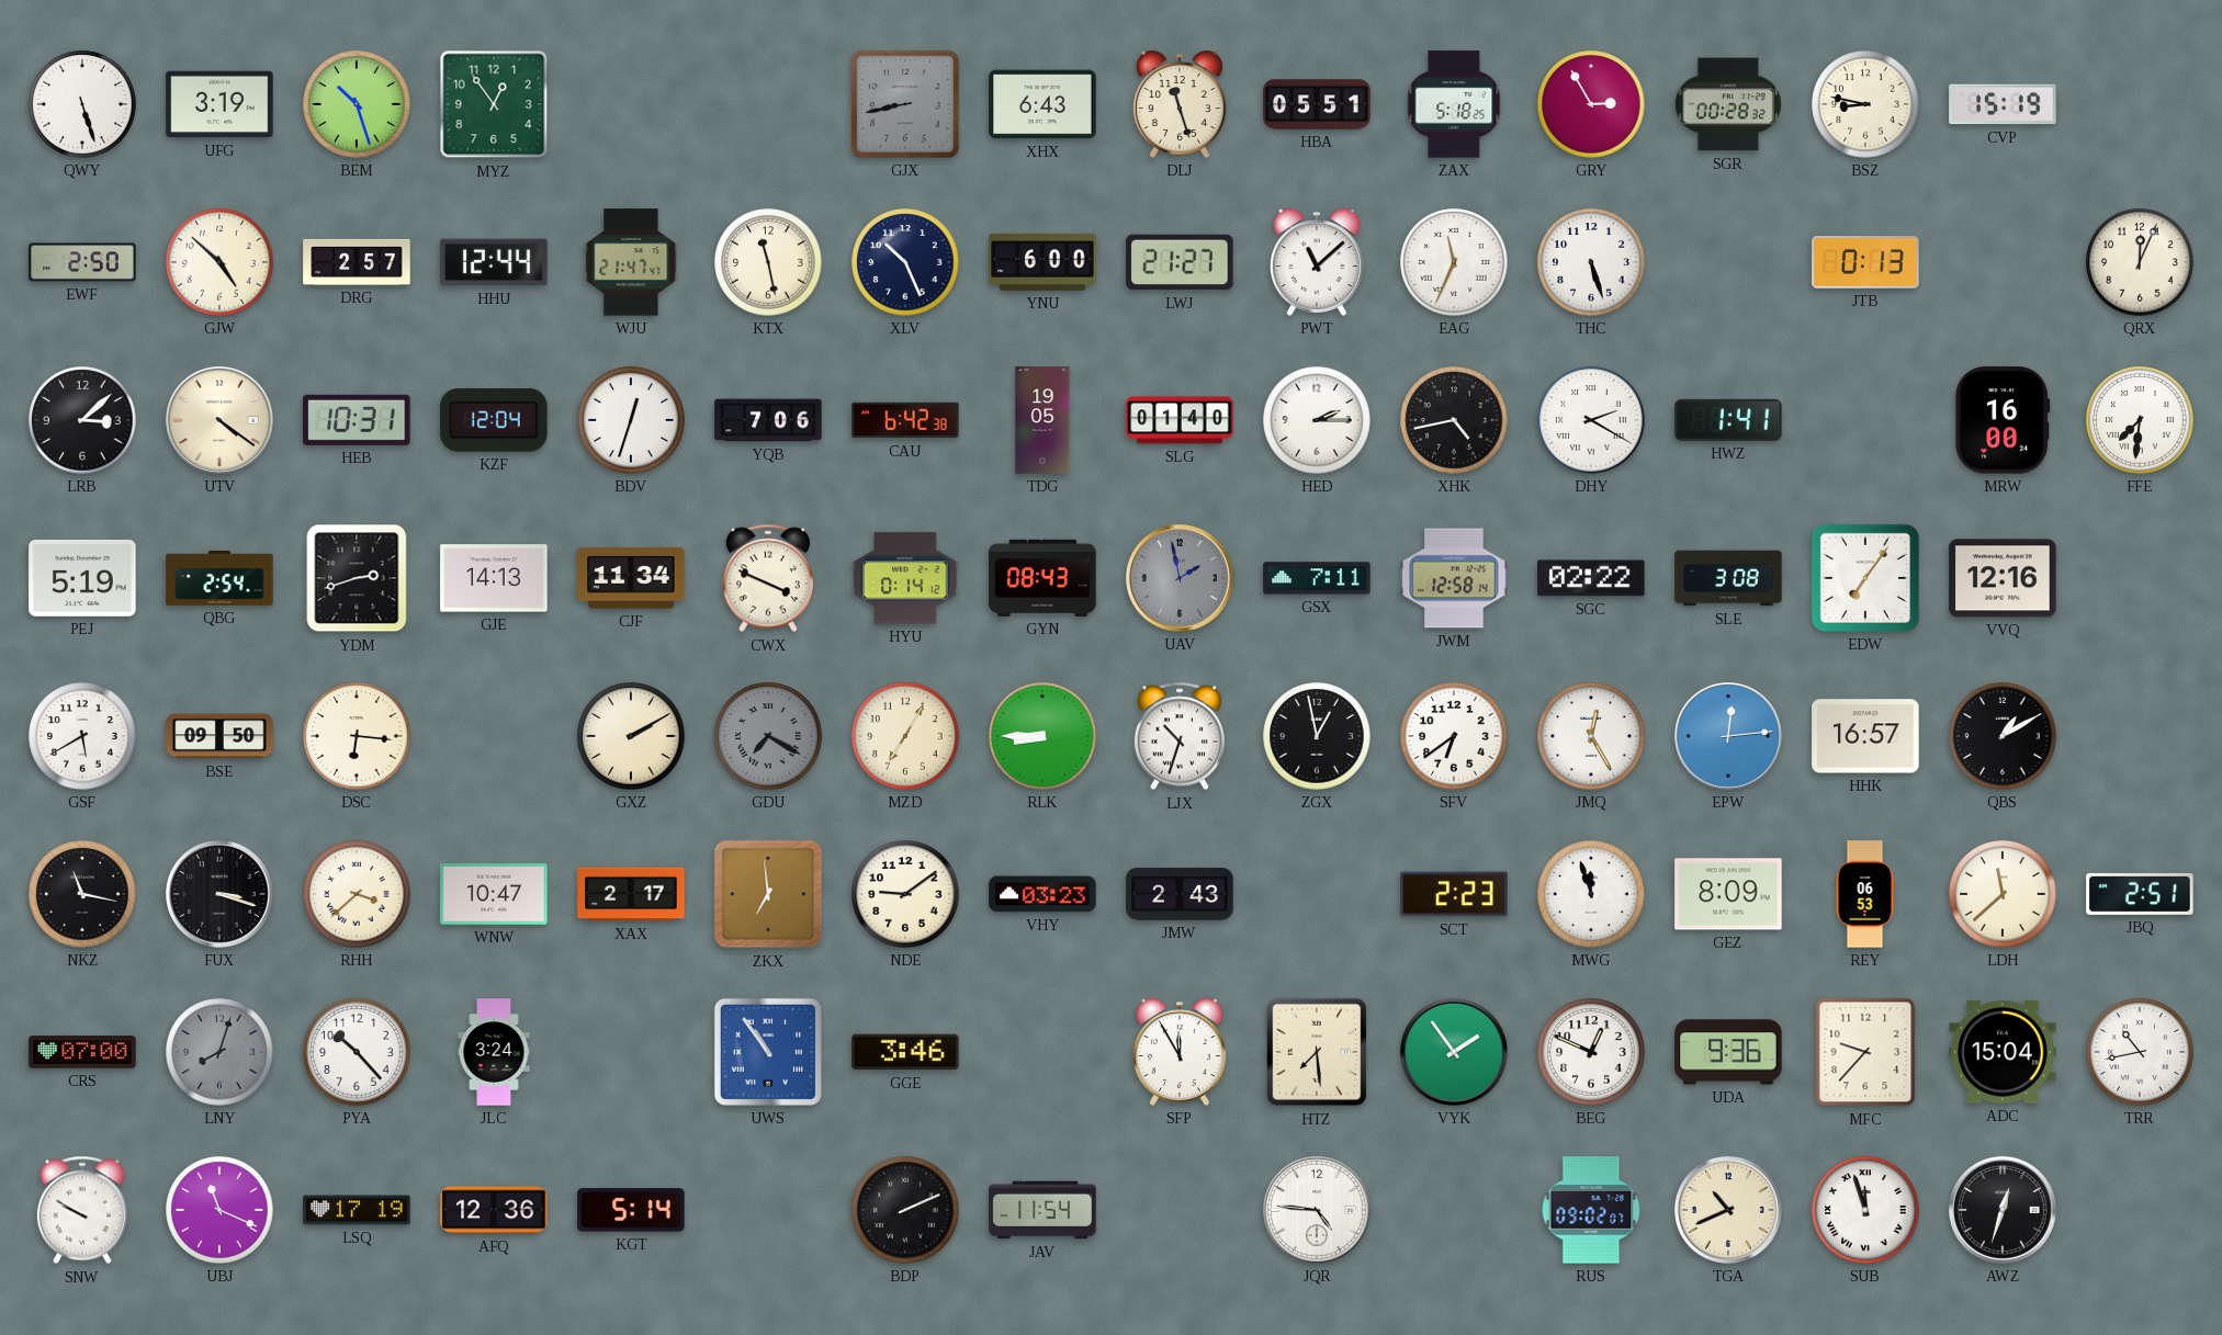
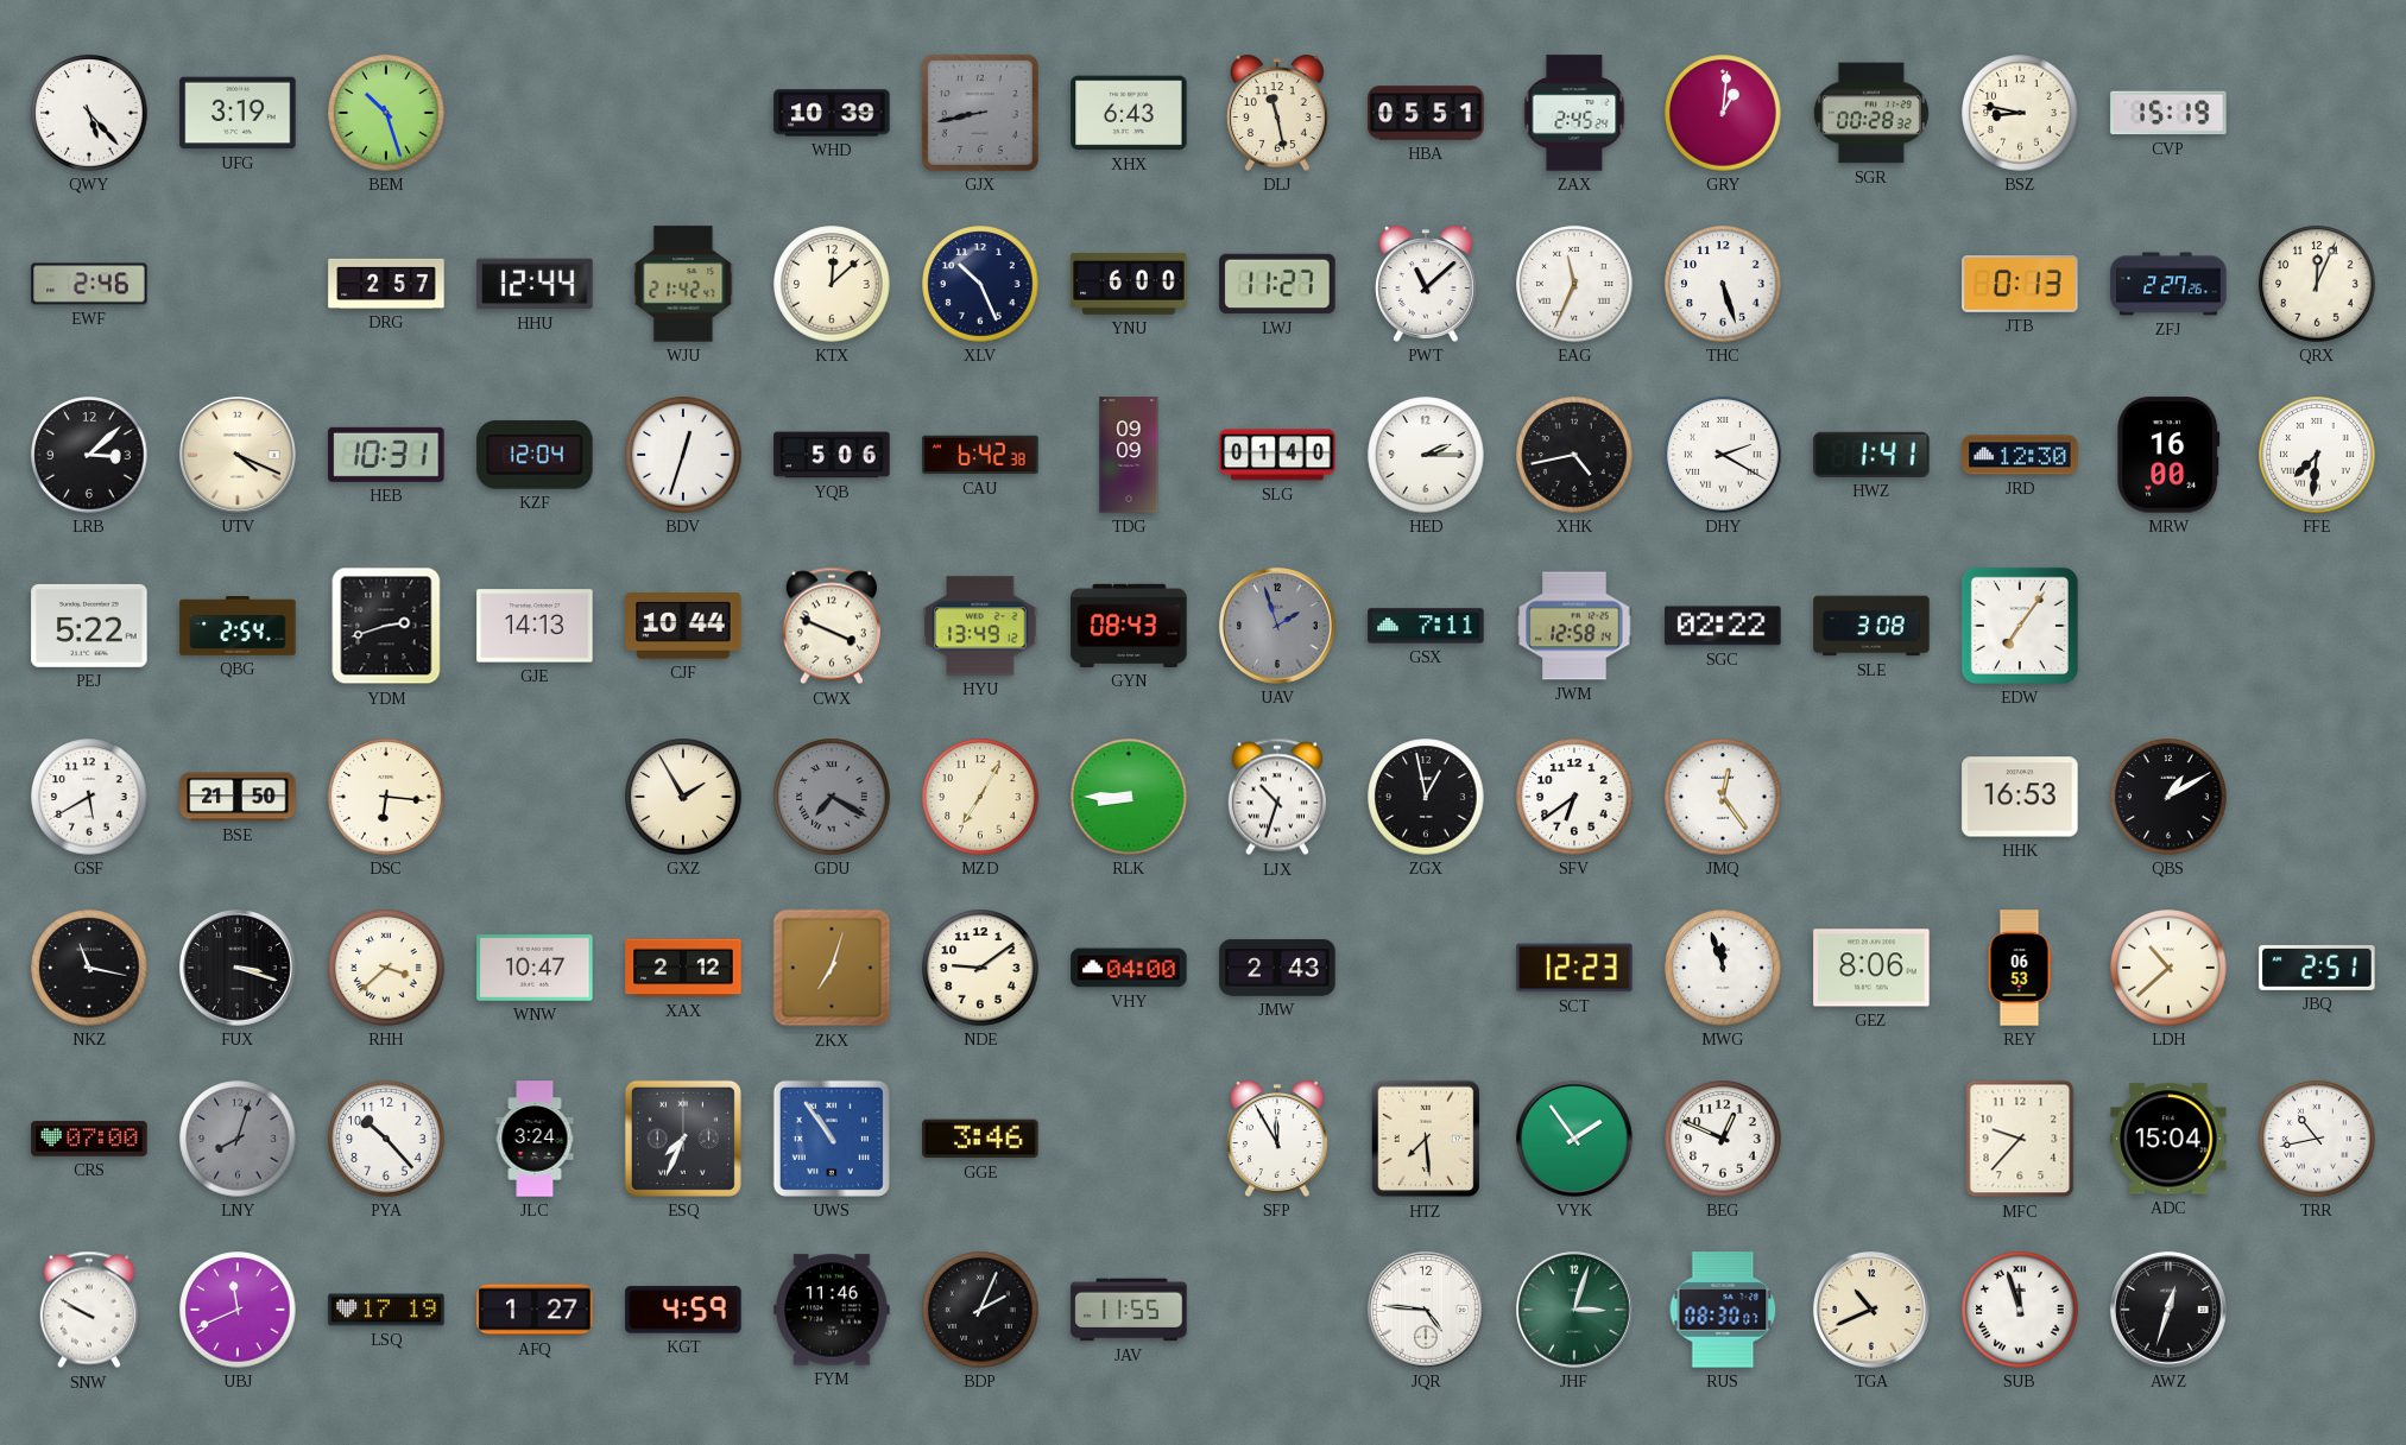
QWY: 5:27 -> 5:23 (89, 113)
MYZ: 12:54 -> none (494, 104)
WHD: none -> 10:39 (832, 113)
DLJ: 11:27 -> 11:28 (1277, 113)
ZAX: 5:18 -> 2:45 (1574, 113)
GRY: 2:55 -> 1:01 (1723, 113)
EWF: 2:50 -> 2:46 (89, 284)
GJW: 4:52 -> none (219, 262)
WJU: 21:47 -> 21:42 (683, 284)
KTX: 11:28 -> 12:08 (832, 284)
LWJ: 21:27 -> 11:27 (1277, 284)
ZFJ: none -> 2:27 (2168, 284)
UTV: 4:21 -> 4:19 (238, 455)
YQB: 7:06 -> 5:06 (832, 455)
TDG: 19:05 -> 09:09 (1129, 455)
JRD: none -> 12:30 (2020, 455)
PEJ: 5:19 -> 5:22 (89, 626)
CJF: 11:34 -> 10:44 (683, 626)
HYU: 0:14 -> 13:49 (980, 626)
UAV: 1:58 -> 1:57 (1277, 626)
VVQ: 12:16 -> none (2003, 578)
BSE: 09:50 -> 21:50 (238, 797)
GXZ: 2:10 -> 1:55 (683, 797)
JMQ: 12:25 -> 12:24 (1723, 797)
EPW: 12:14 -> none (1728, 736)
HHK: 16:57 -> 16:53 (2020, 797)
XAX: 2:17 -> 2:12 (683, 968)
ZKX: 6:59 -> 7:03 (832, 968)
VHY: 03:23 -> 04:00 (1129, 968)
SCT: 2:23 -> 12:23 (1574, 968)
GEZ: 8:09 -> 8:06 (1871, 968)
LDH: 11:38 -> 10:38 (2168, 968)
ESQ: none -> 7:34 (683, 1139)
UDA: 9:36 -> none (1728, 1052)
UBJ: 11:19 -> 11:41 (238, 1310)
AFQ: 12:36 -> 1:27 (535, 1310)
KGT: 5:14 -> 4:59 (683, 1310)
FYM: none -> 11:46 (832, 1310)
BDP: 2:11 -> 2:04 (980, 1310)
JAV: 11:54 -> 11:55 (1129, 1310)
JHF: none -> 3:03 (1574, 1310)
RUS: 09:02 -> 08:30 (1723, 1310)
